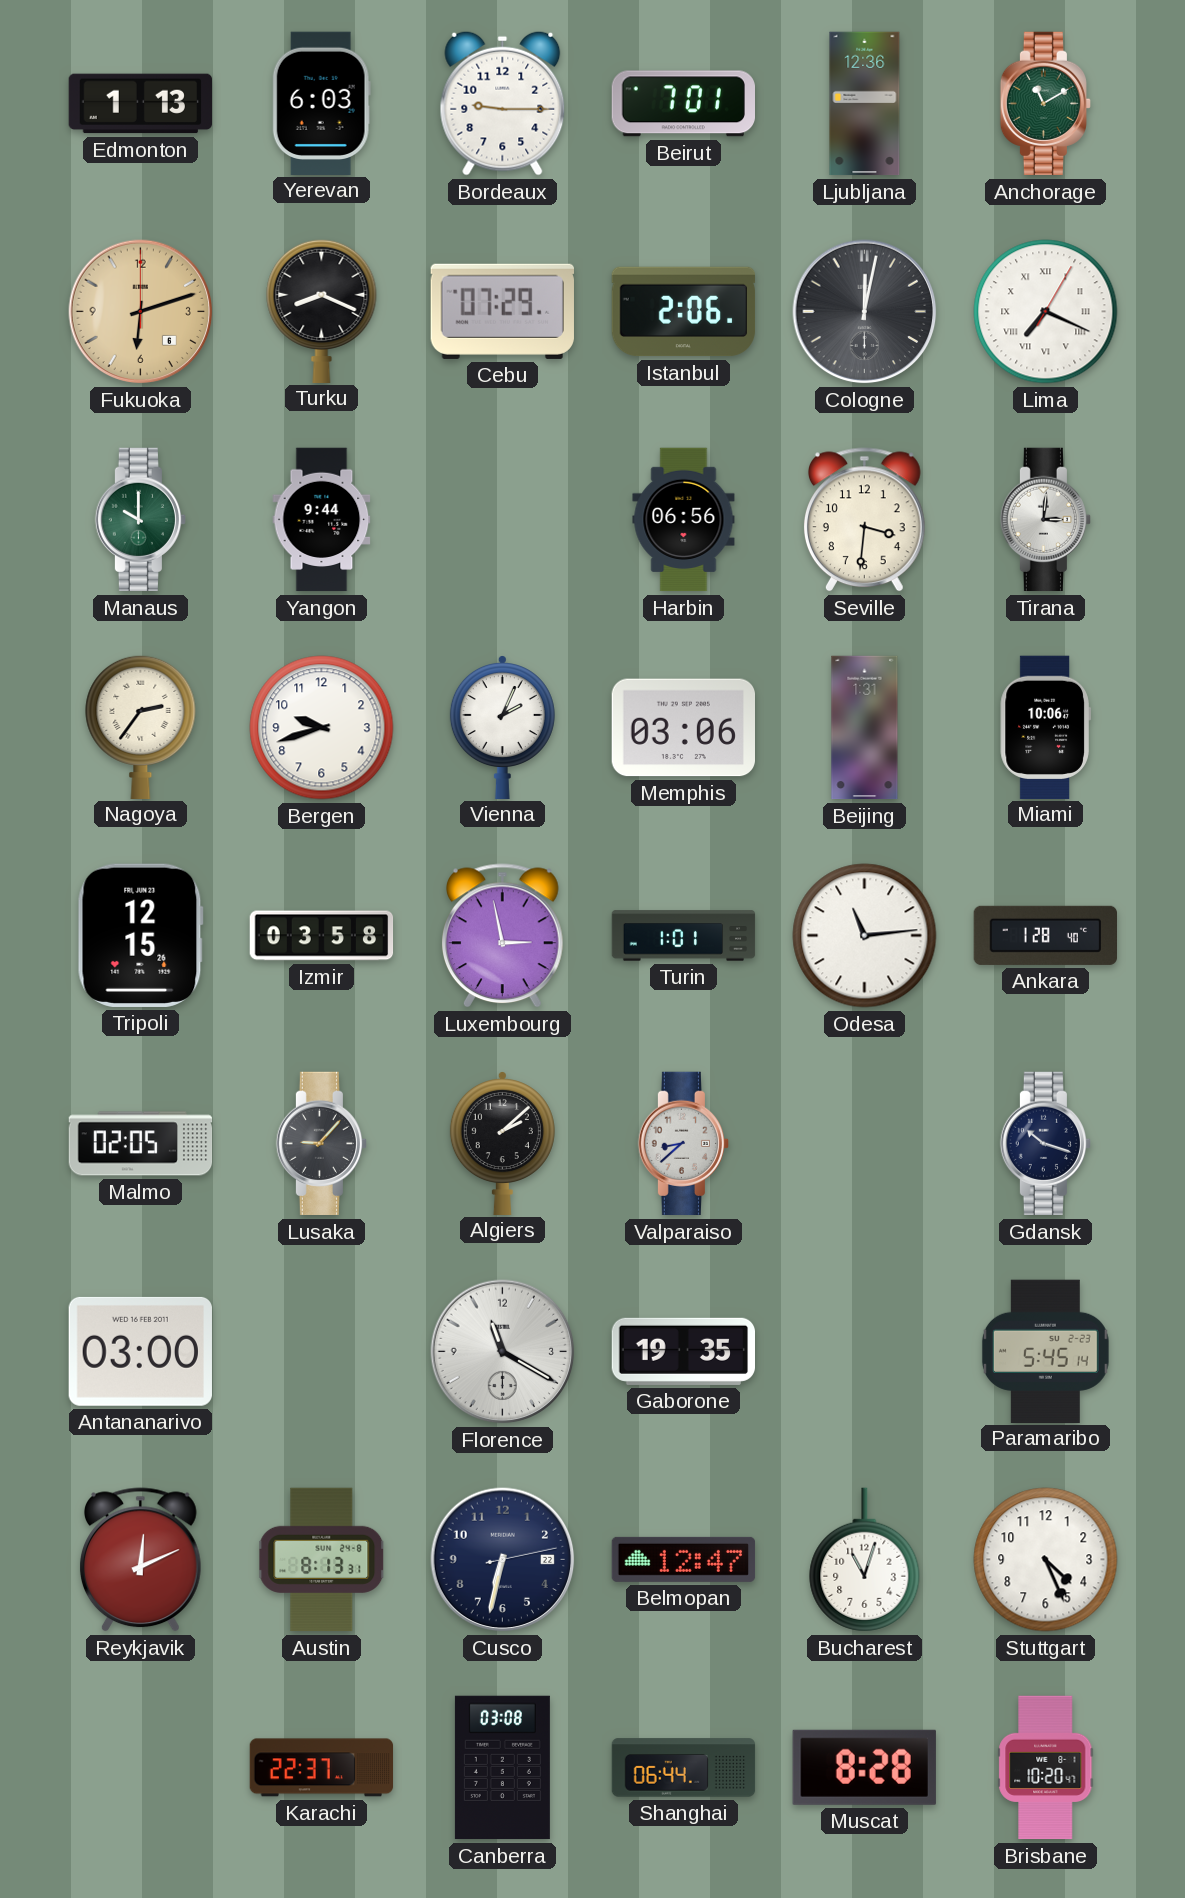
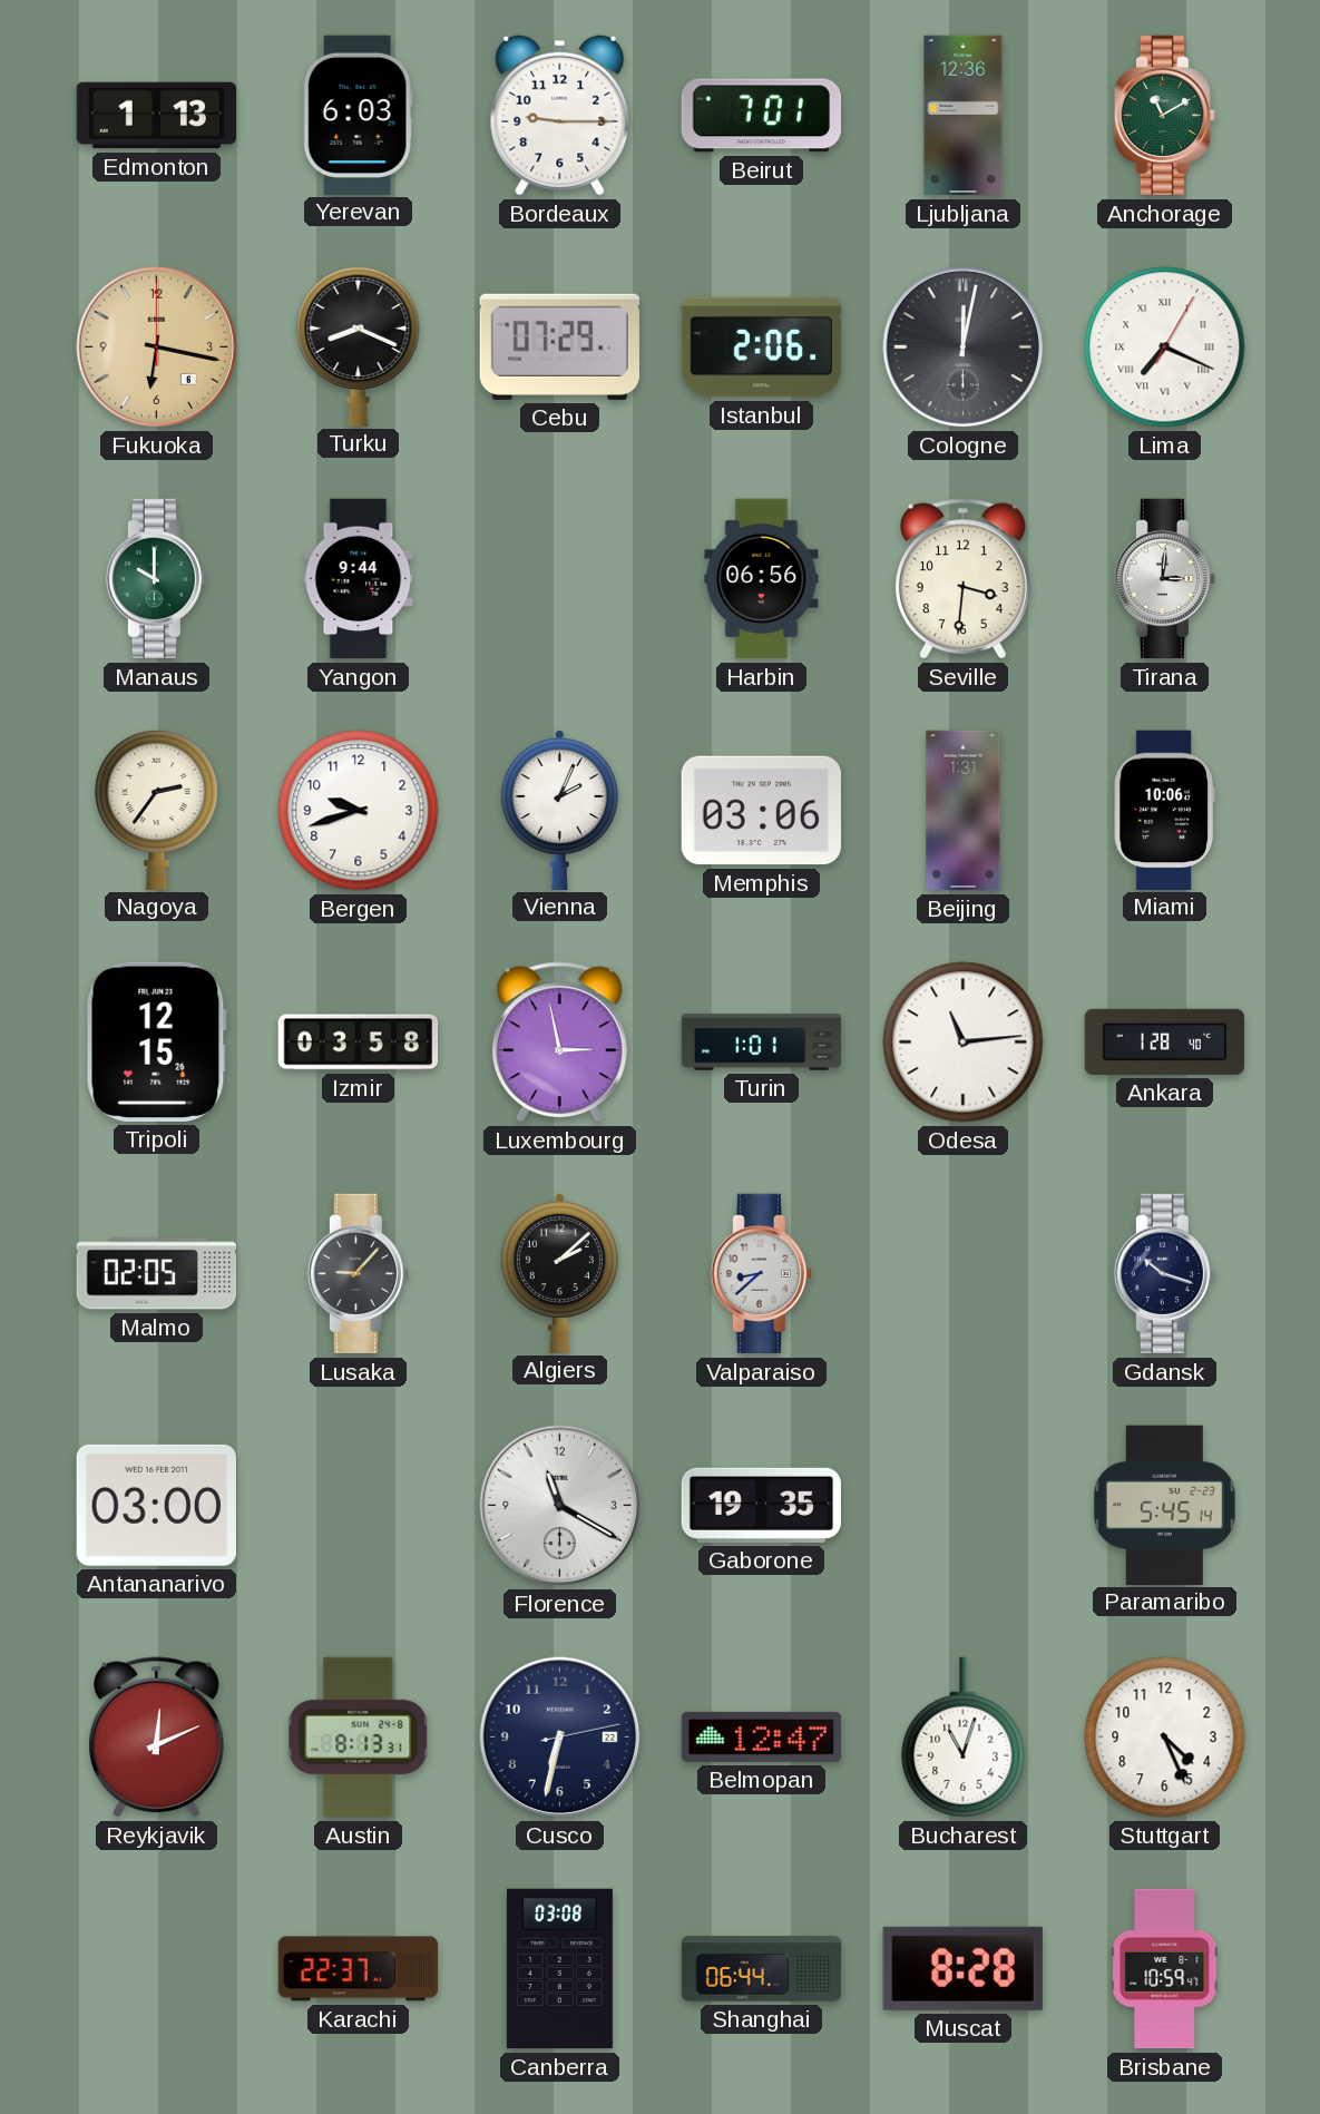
Fukuoka: 6:12 -> 6:17 (157, 348)
Brisbane: 10:20 -> 10:59 (1165, 1969)
